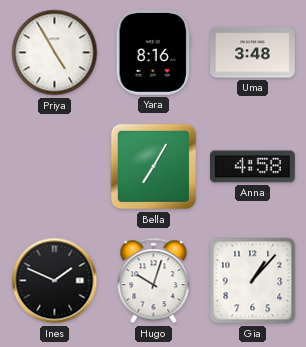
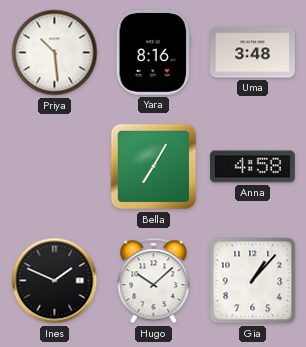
Priya: 4:55 -> 10:29 (55, 53)
Hugo: 10:03 -> 10:08 (154, 281)
